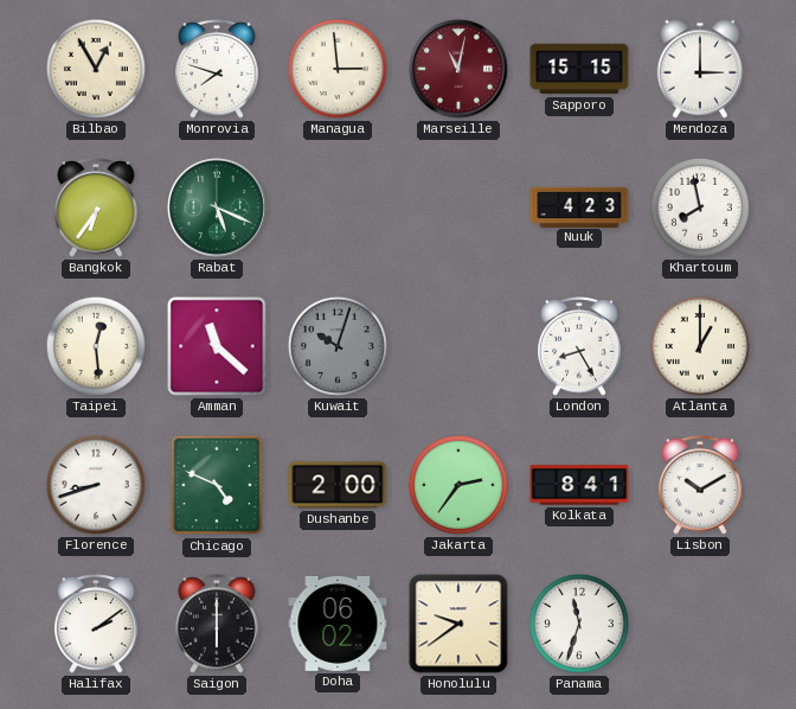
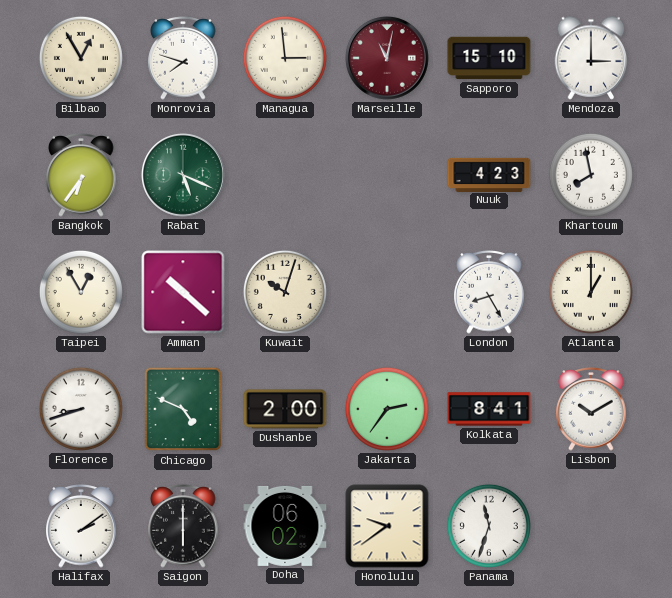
Sapporo: 15:15 -> 15:10 (489, 58)
Taipei: 12:29 -> 12:55 (81, 292)
Amman: 11:22 -> 10:22 (183, 292)
Kuwait dial: grey -> cream (285, 292)
